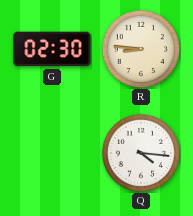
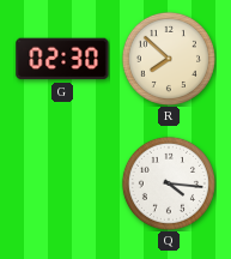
R: 8:46 -> 7:52 (169, 59)
